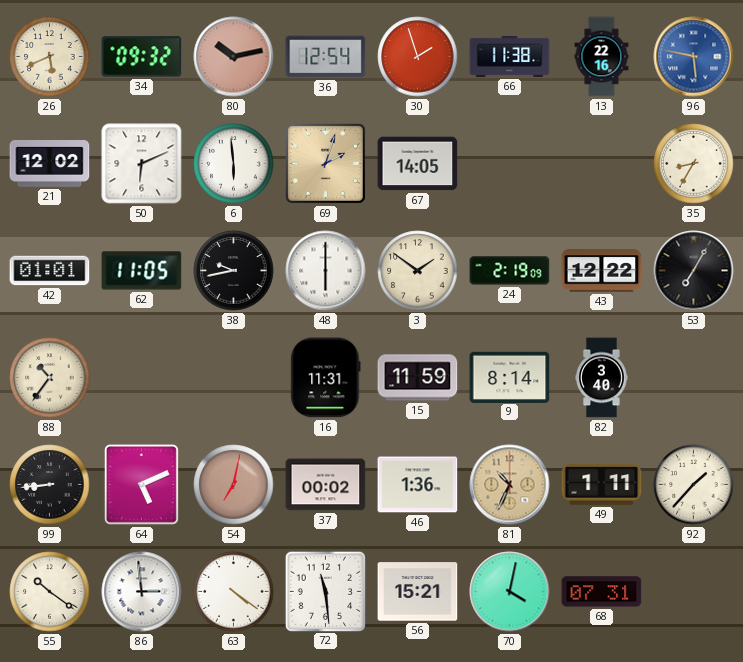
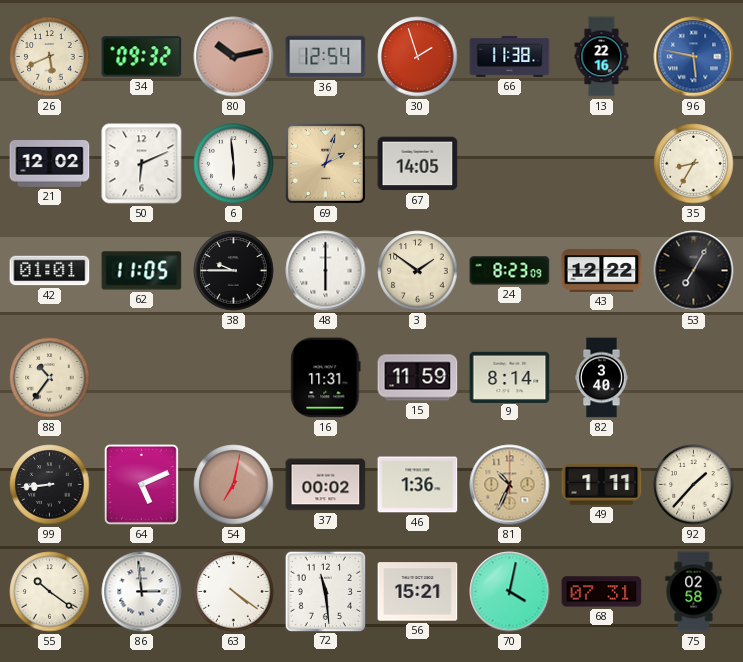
38: 9:43 -> 9:45 (234, 271)
24: 2:19 -> 8:23 (510, 271)
75: none -> 02:58 (694, 592)
